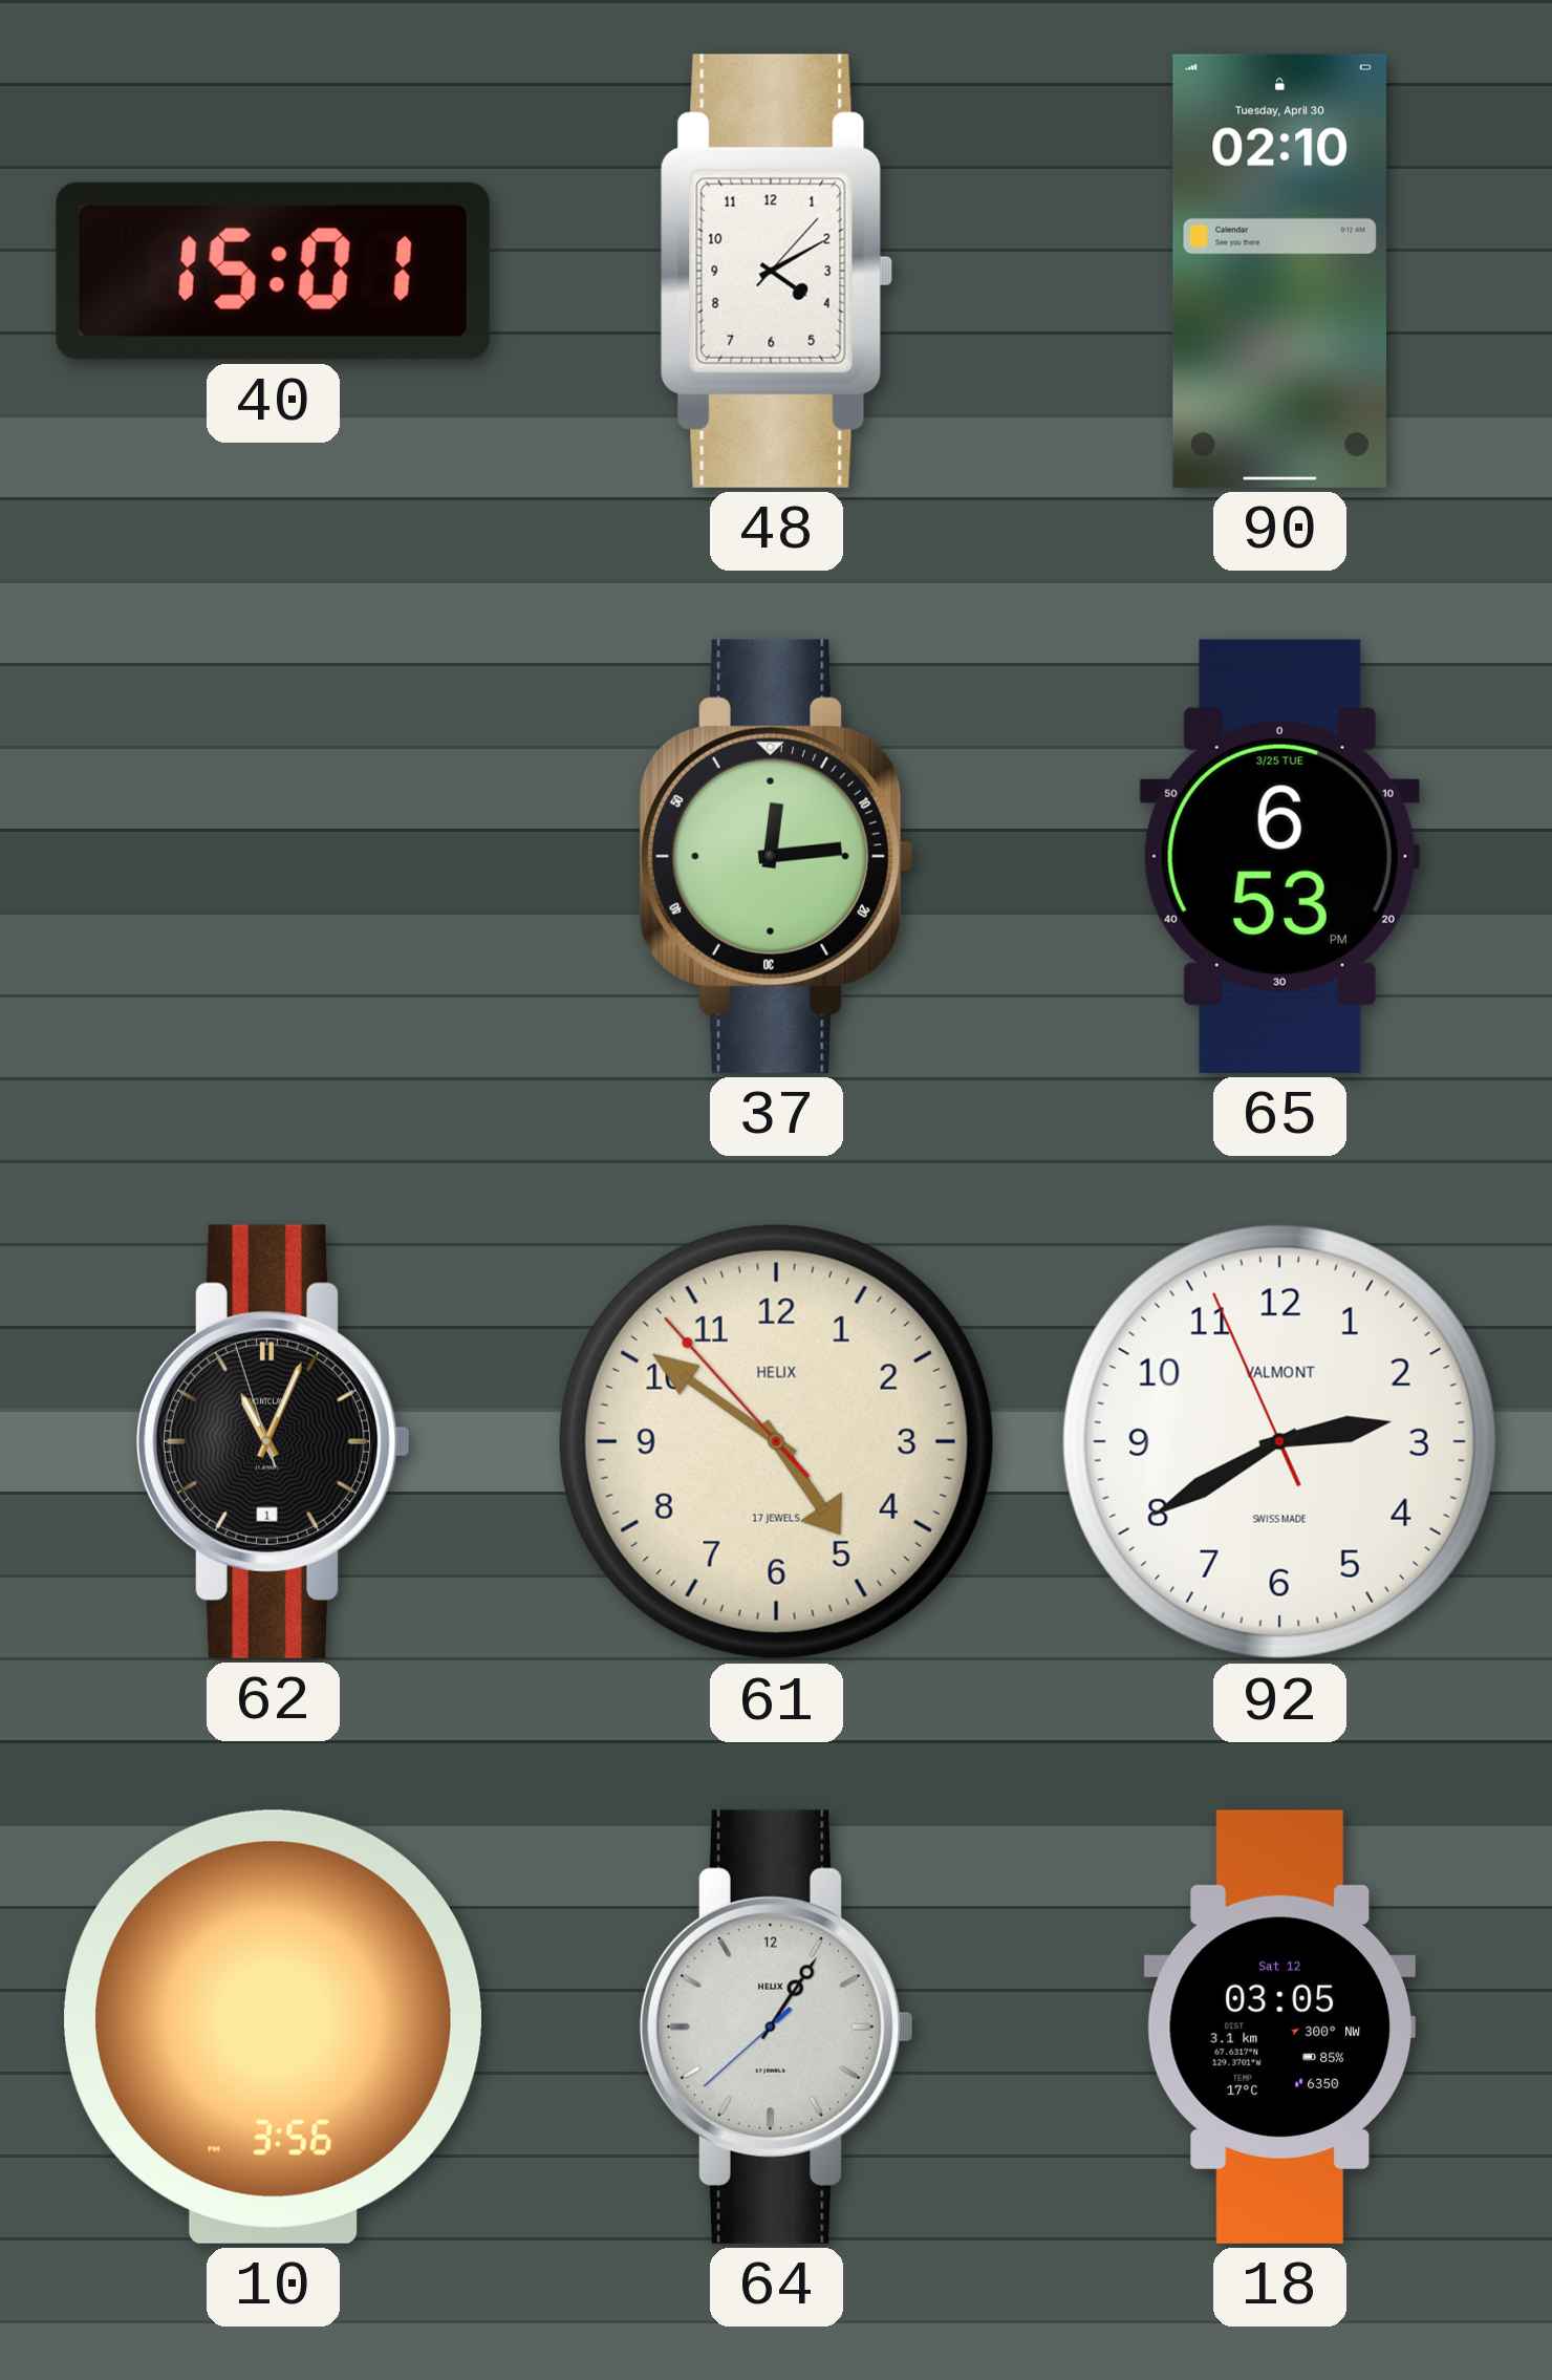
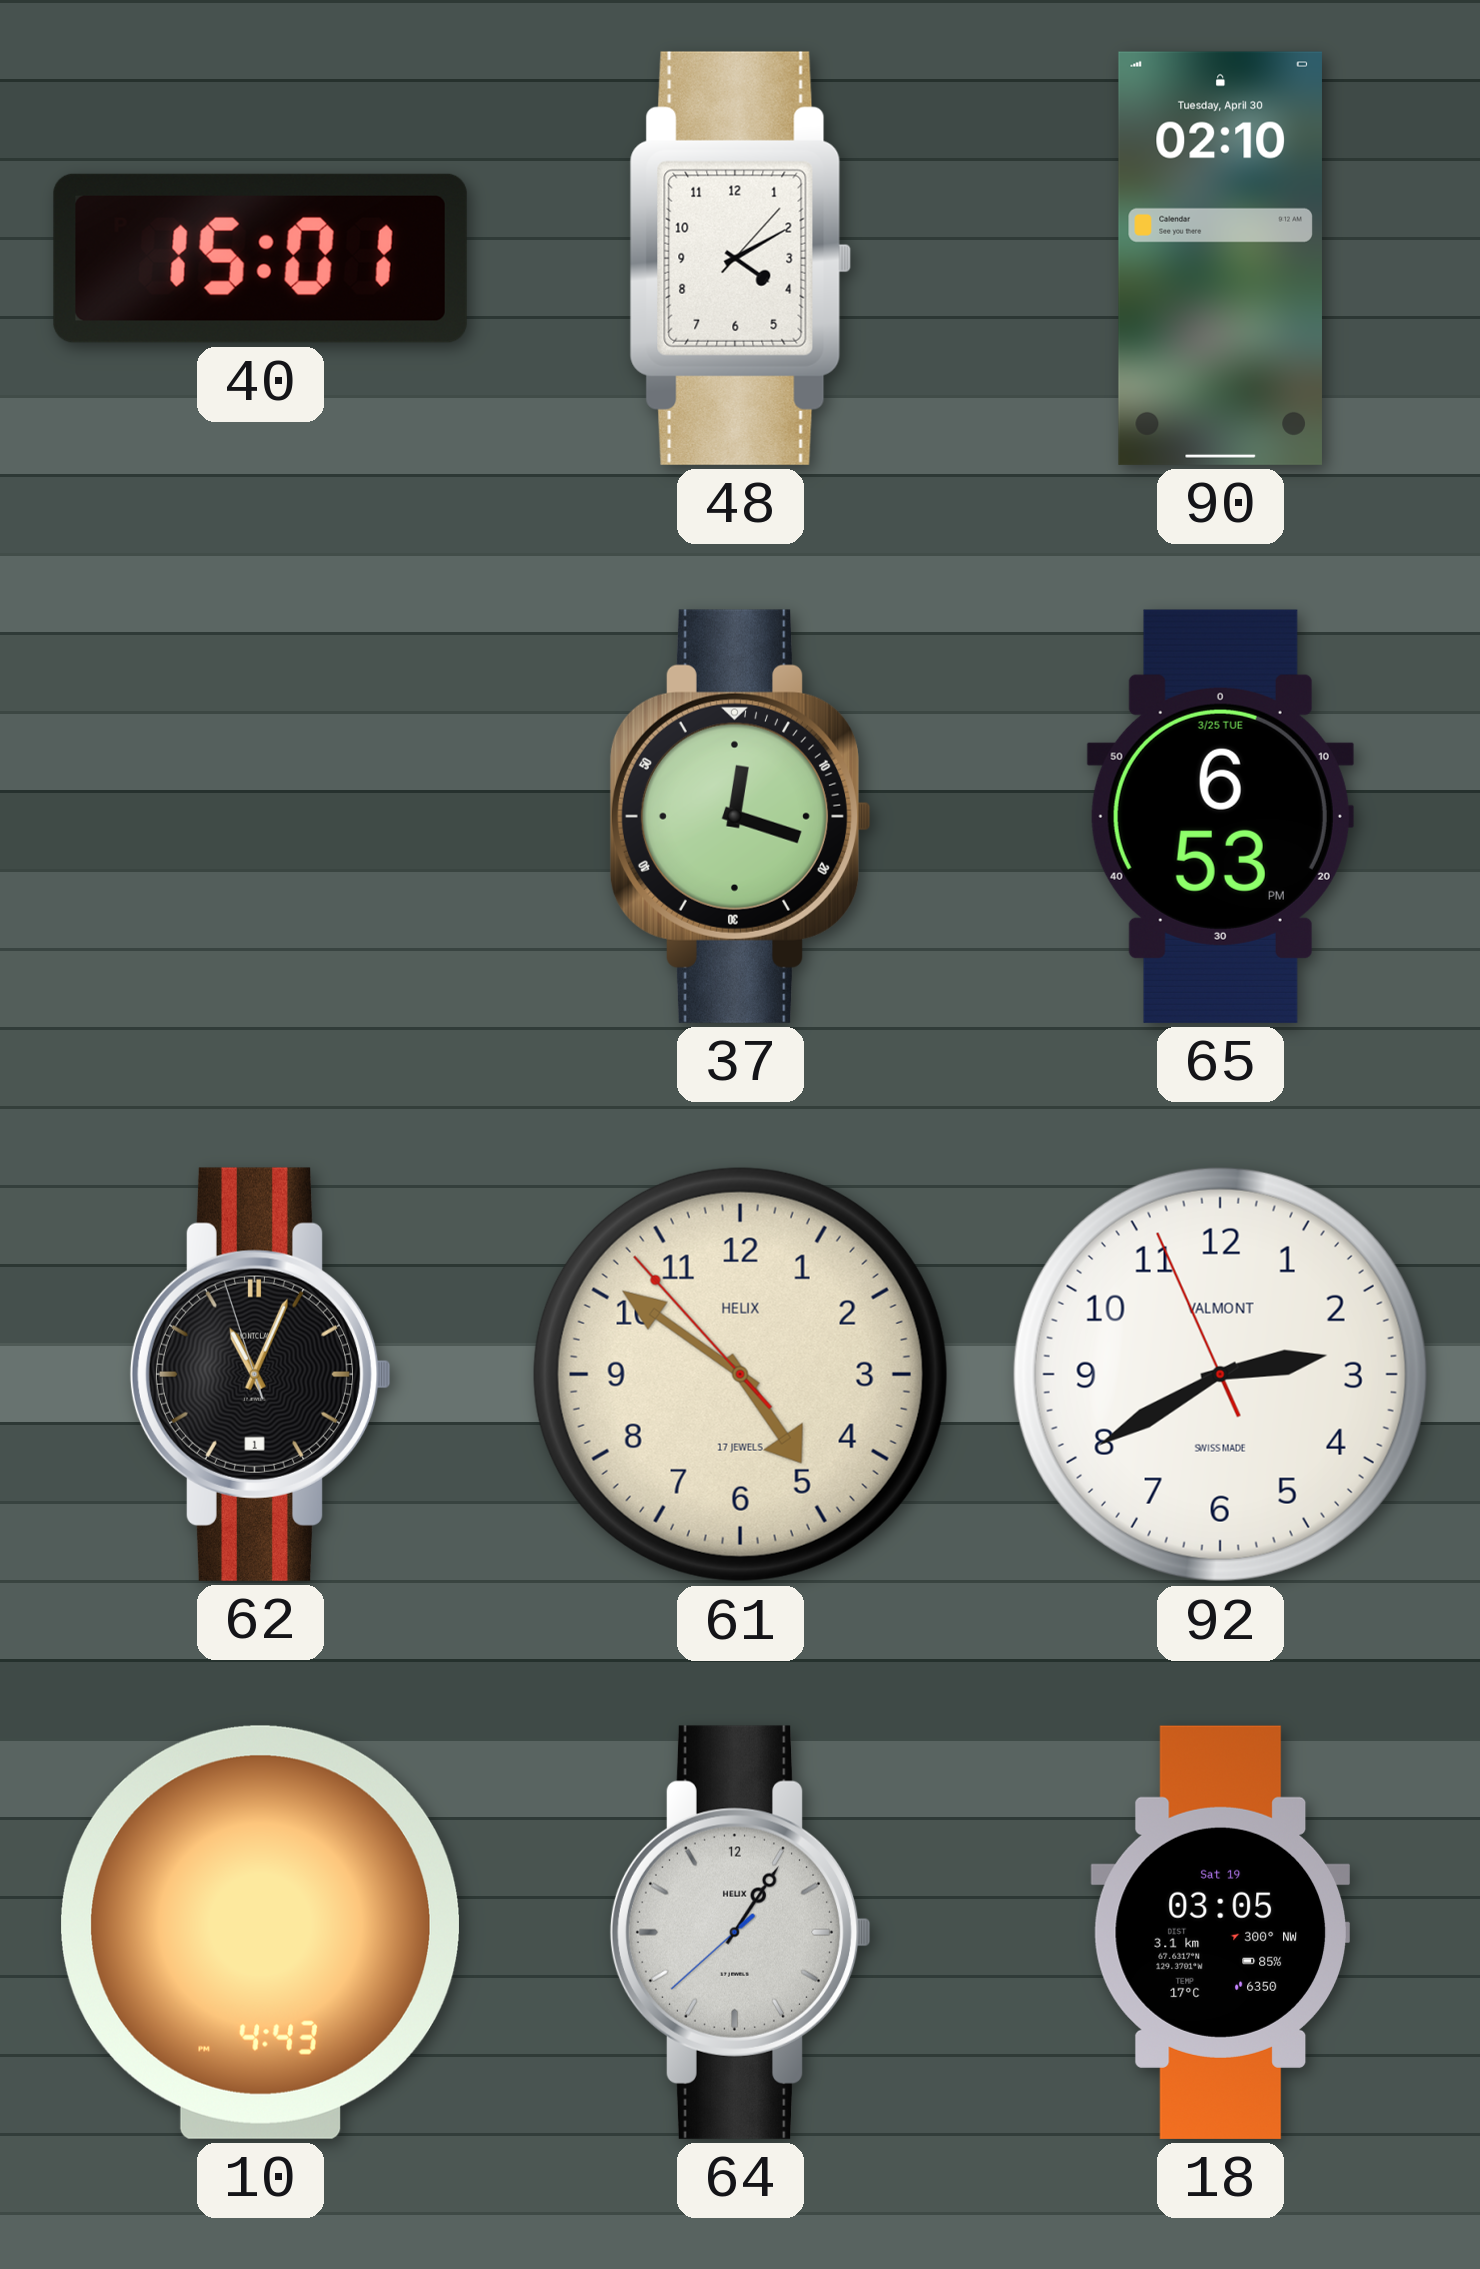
37: 12:14 -> 12:18 (741, 816)
10: 3:56 -> 4:43 (260, 1932)
18 date: Sat 12 -> Sat 19 (1220, 1932)
